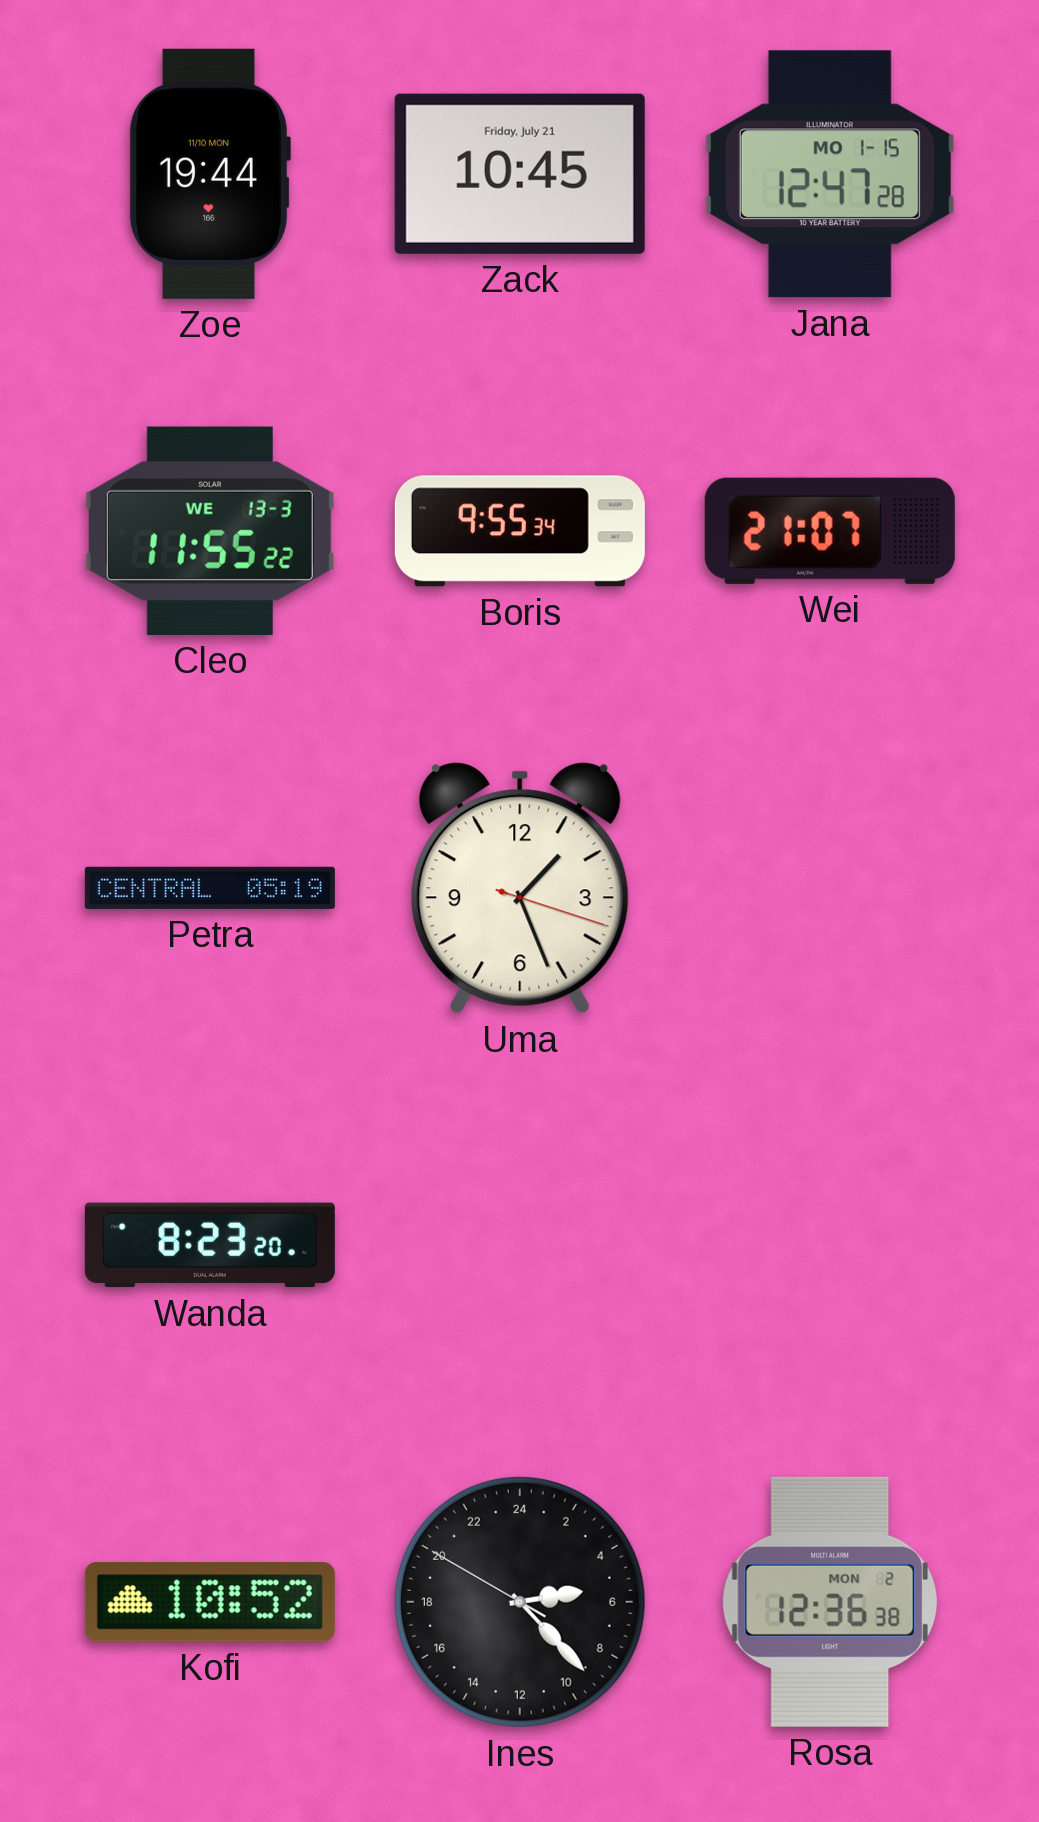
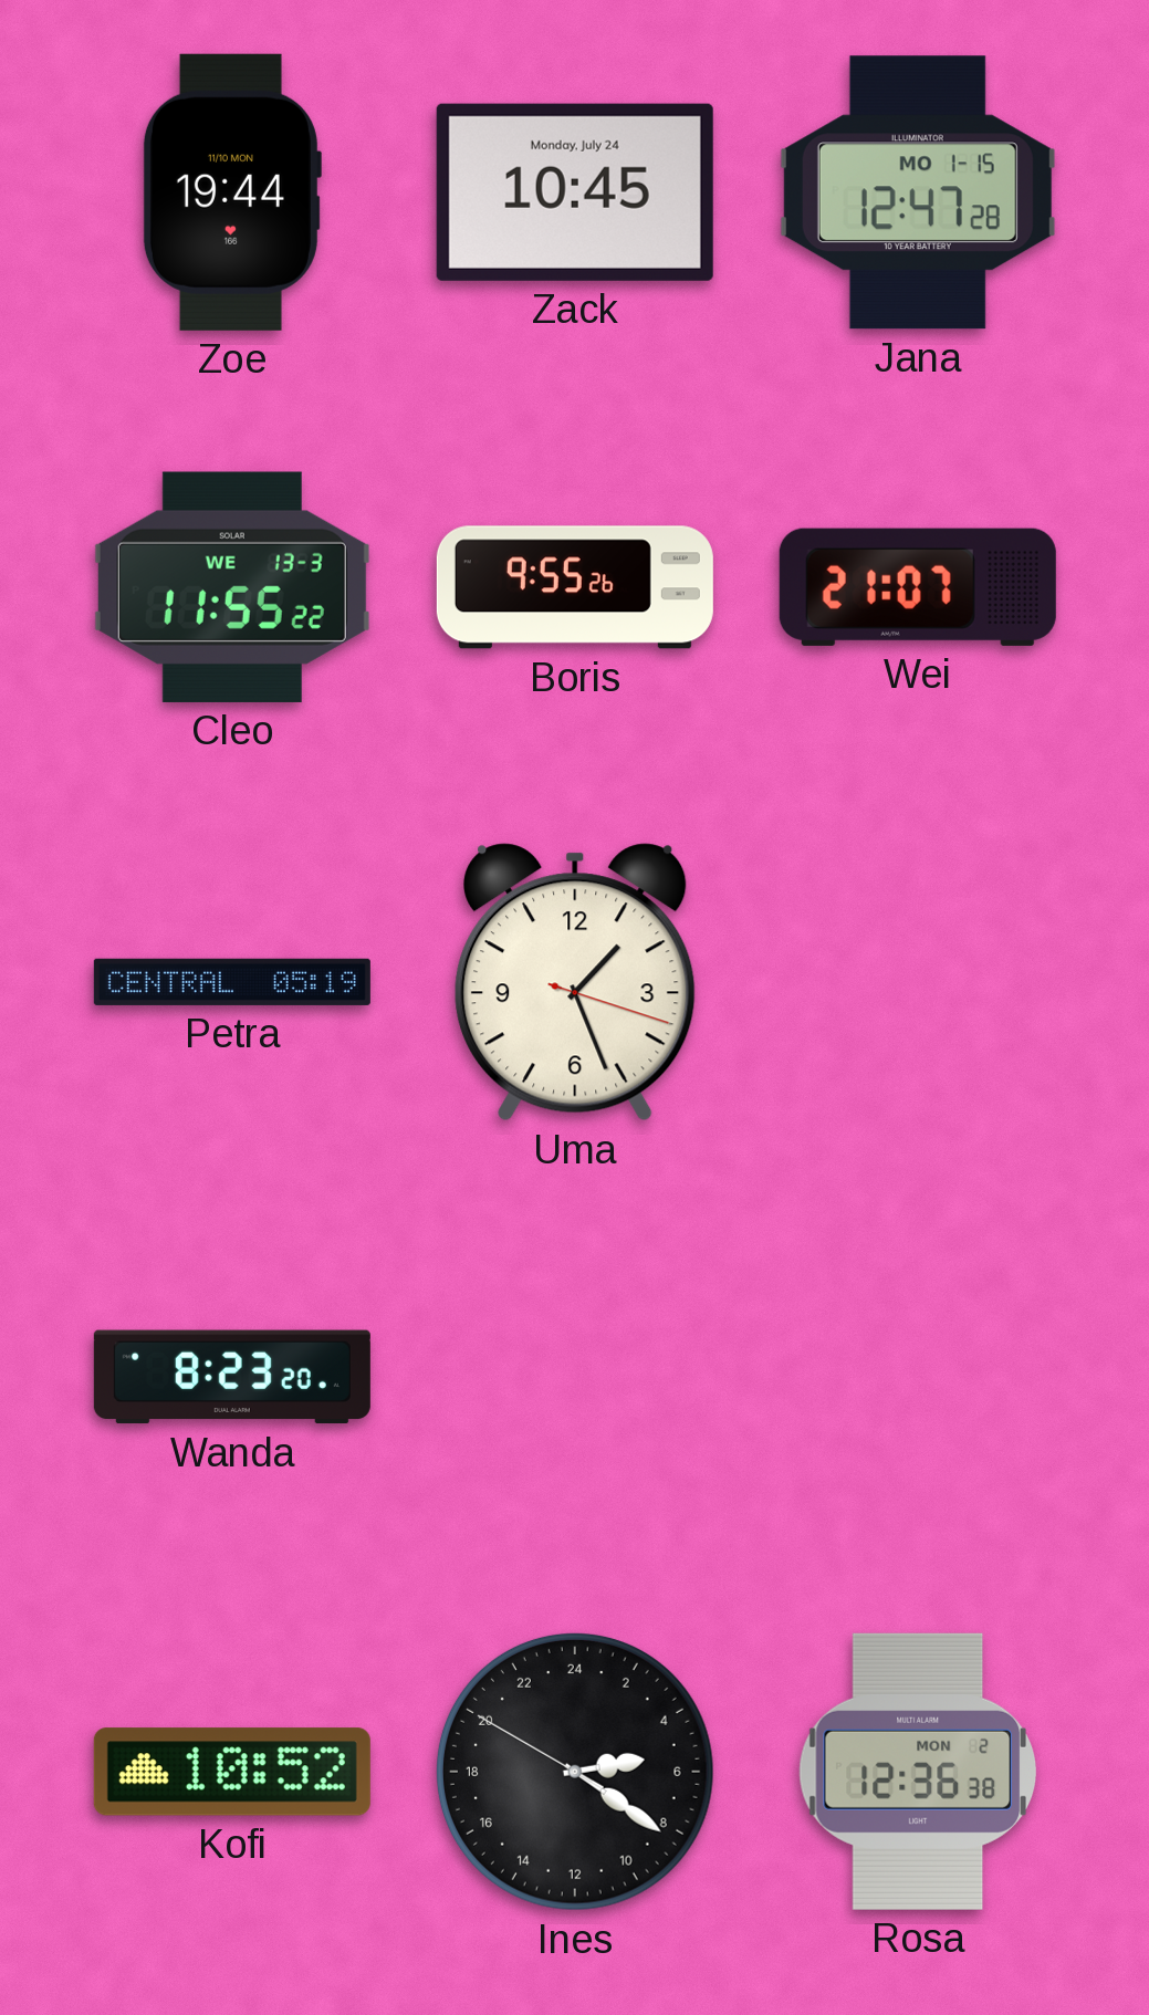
Zack date: Friday, July 21 -> Monday, July 24 (575, 192)
Boris: 9:55:34 -> 9:55:26 (575, 587)
Ines: 5:22 -> 5:20 (575, 1772)
